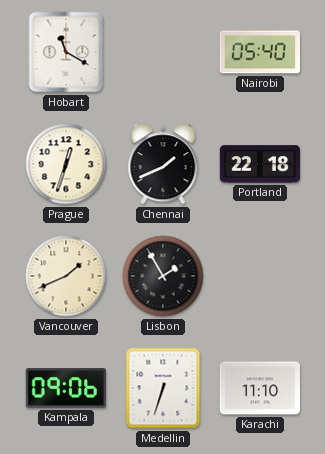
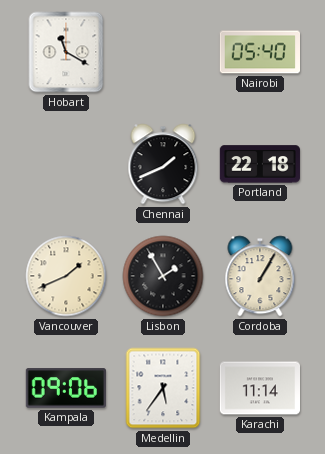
Prague: 12:33 -> none (66, 164)
Cordoba: none -> 1:05 (260, 276)
Medellin: 6:33 -> 5:36 (163, 388)
Karachi: 11:10 -> 11:14 (259, 388)
